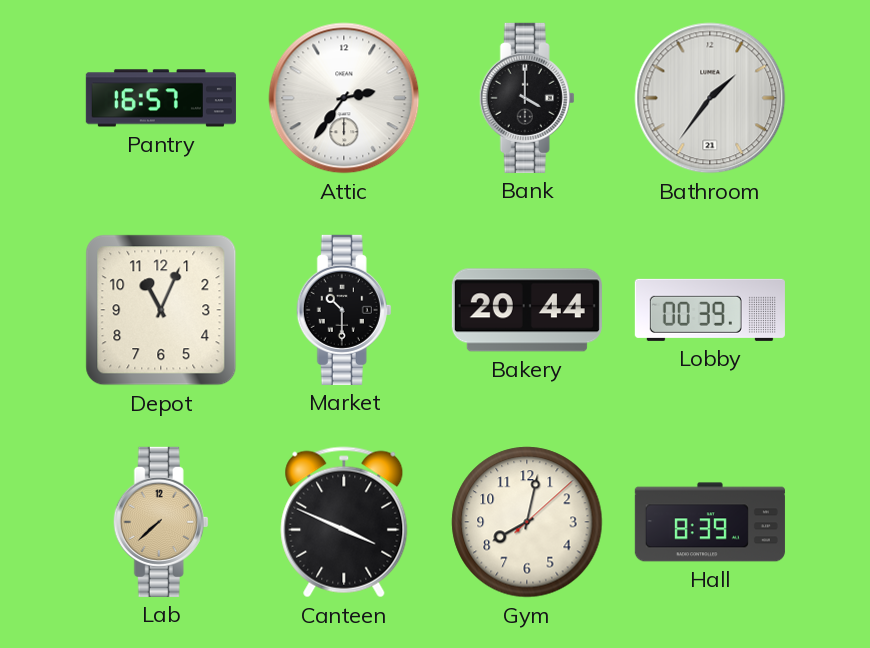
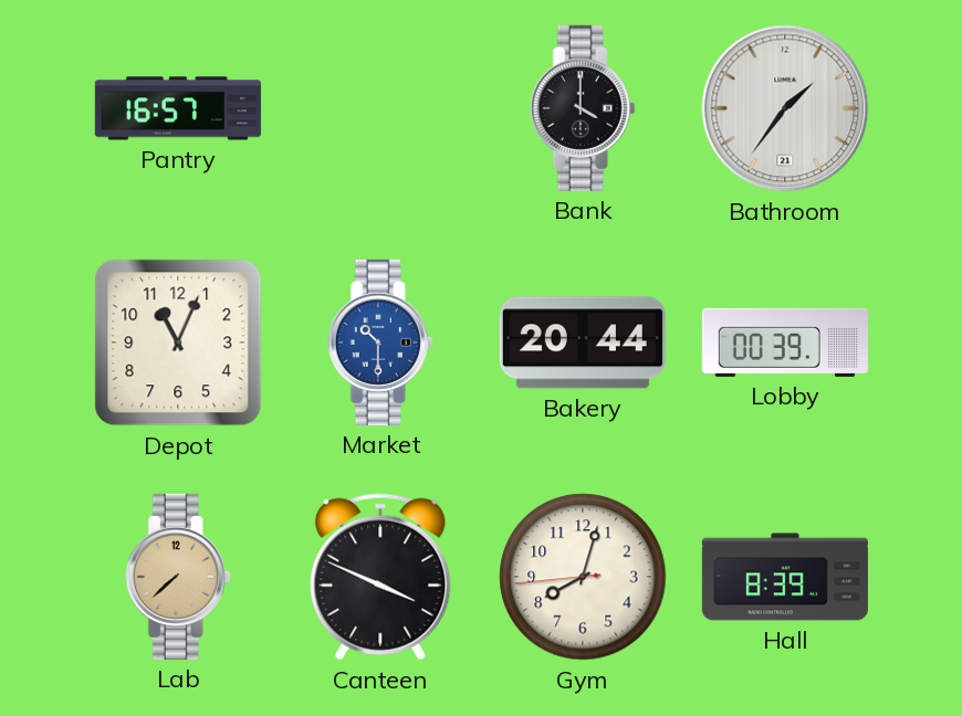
Attic: 2:36 -> none (344, 98)
Market dial: black -> blue (380, 343)
Gym: 8:02:08 -> 8:02:44 (583, 577)
